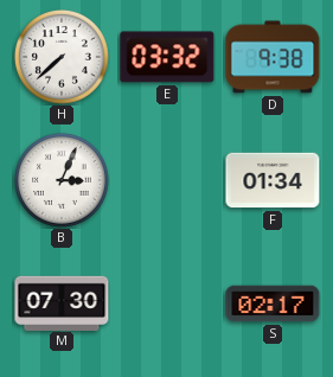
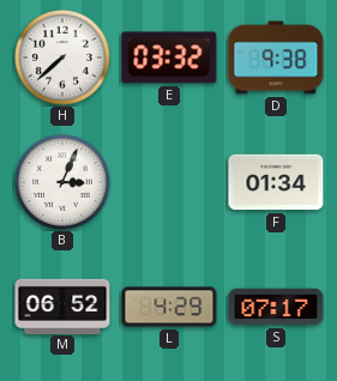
M: 07:30 -> 06:52 (62, 306)
L: none -> 4:29 (169, 307)
S: 02:17 -> 07:17 (276, 307)
